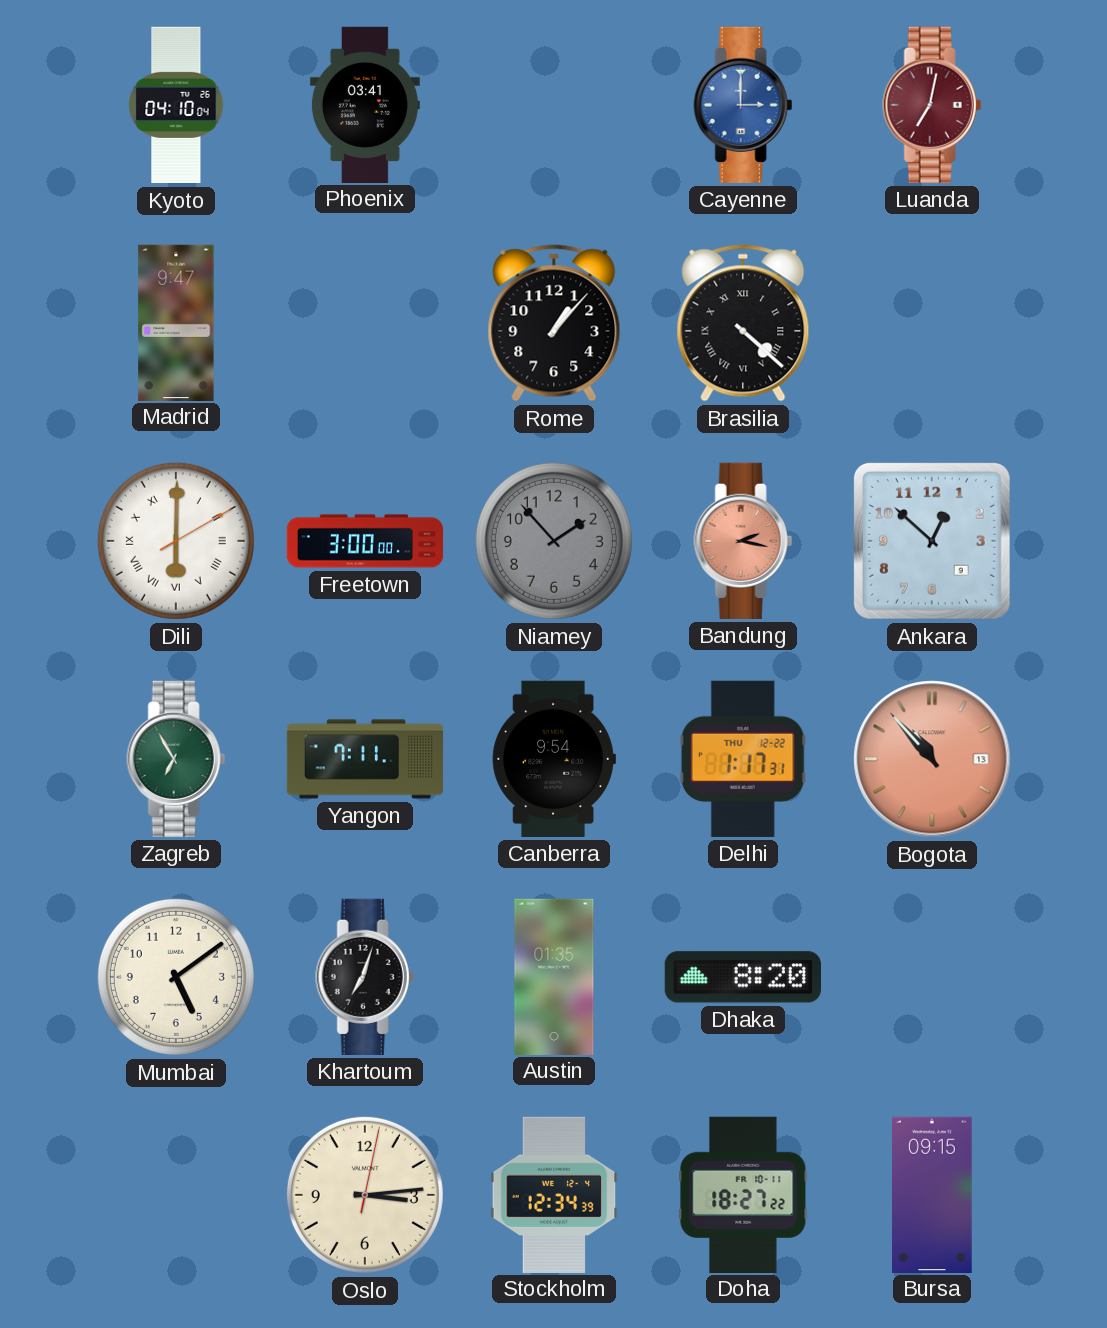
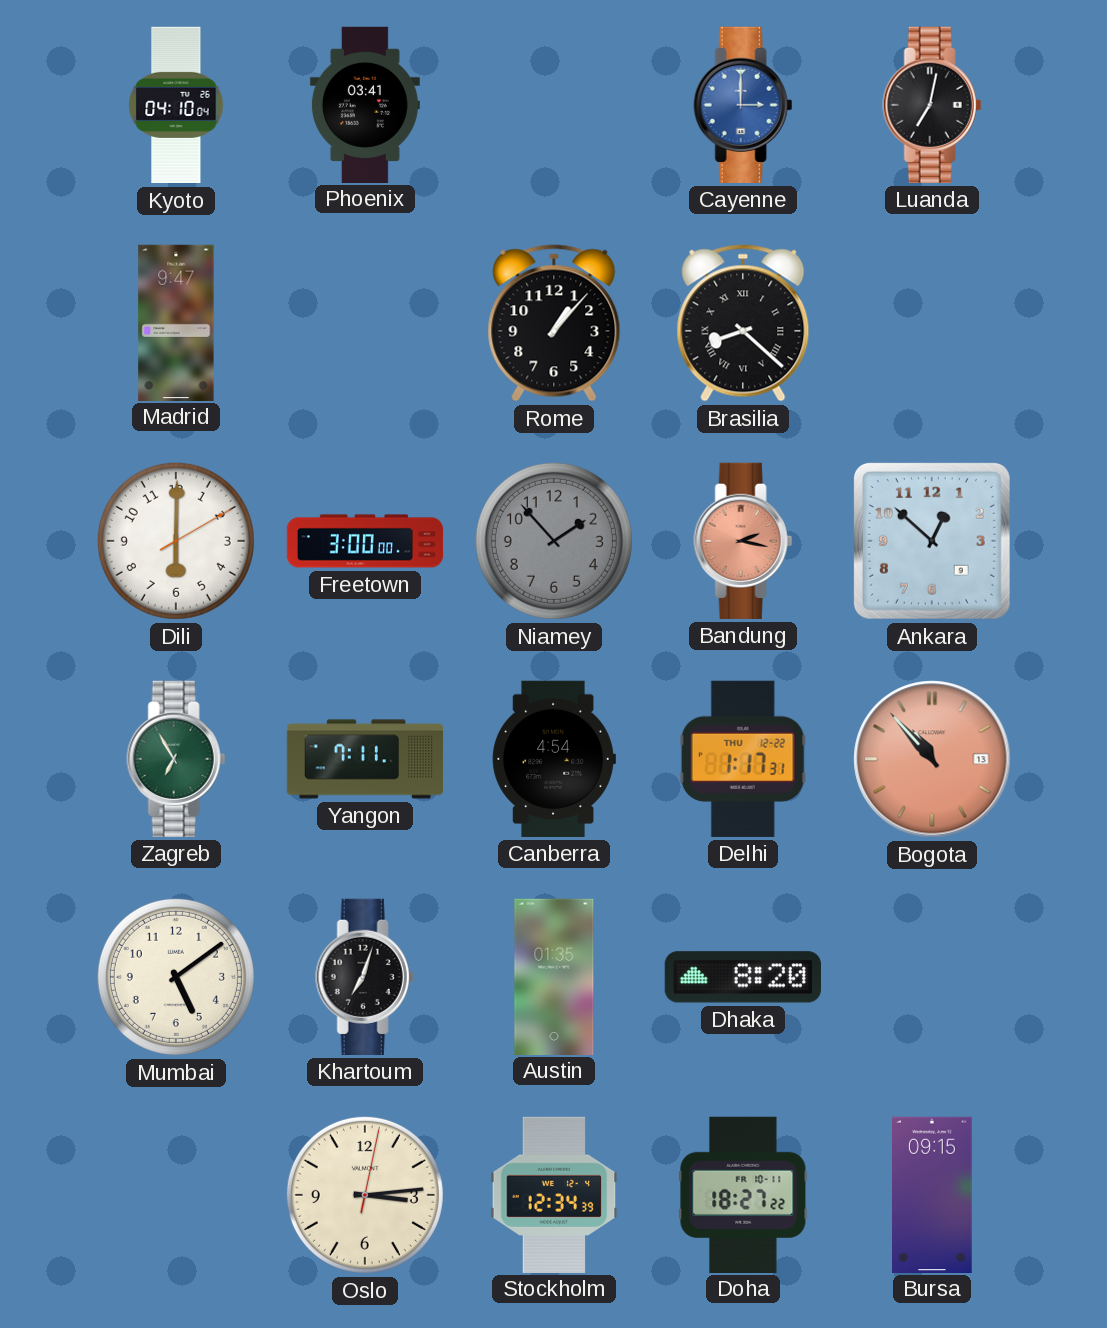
Luanda dial: burgundy -> black (932, 105)
Brasilia: 4:22 -> 8:22 (743, 323)
Dili numerals: Roman -> Arabic (176, 541)
Canberra: 9:54 -> 4:54 (554, 759)
